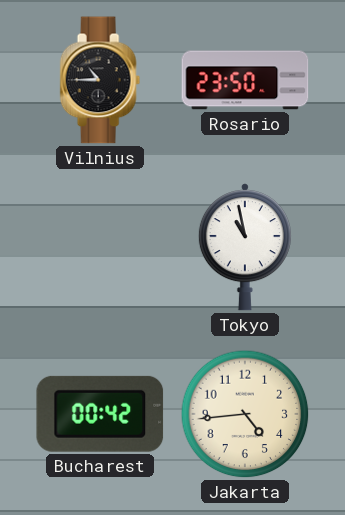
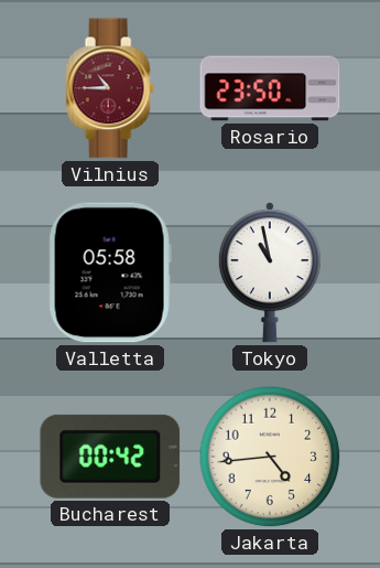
Vilnius dial: black -> burgundy (110, 88)
Valletta: none -> 05:58 (110, 272)
